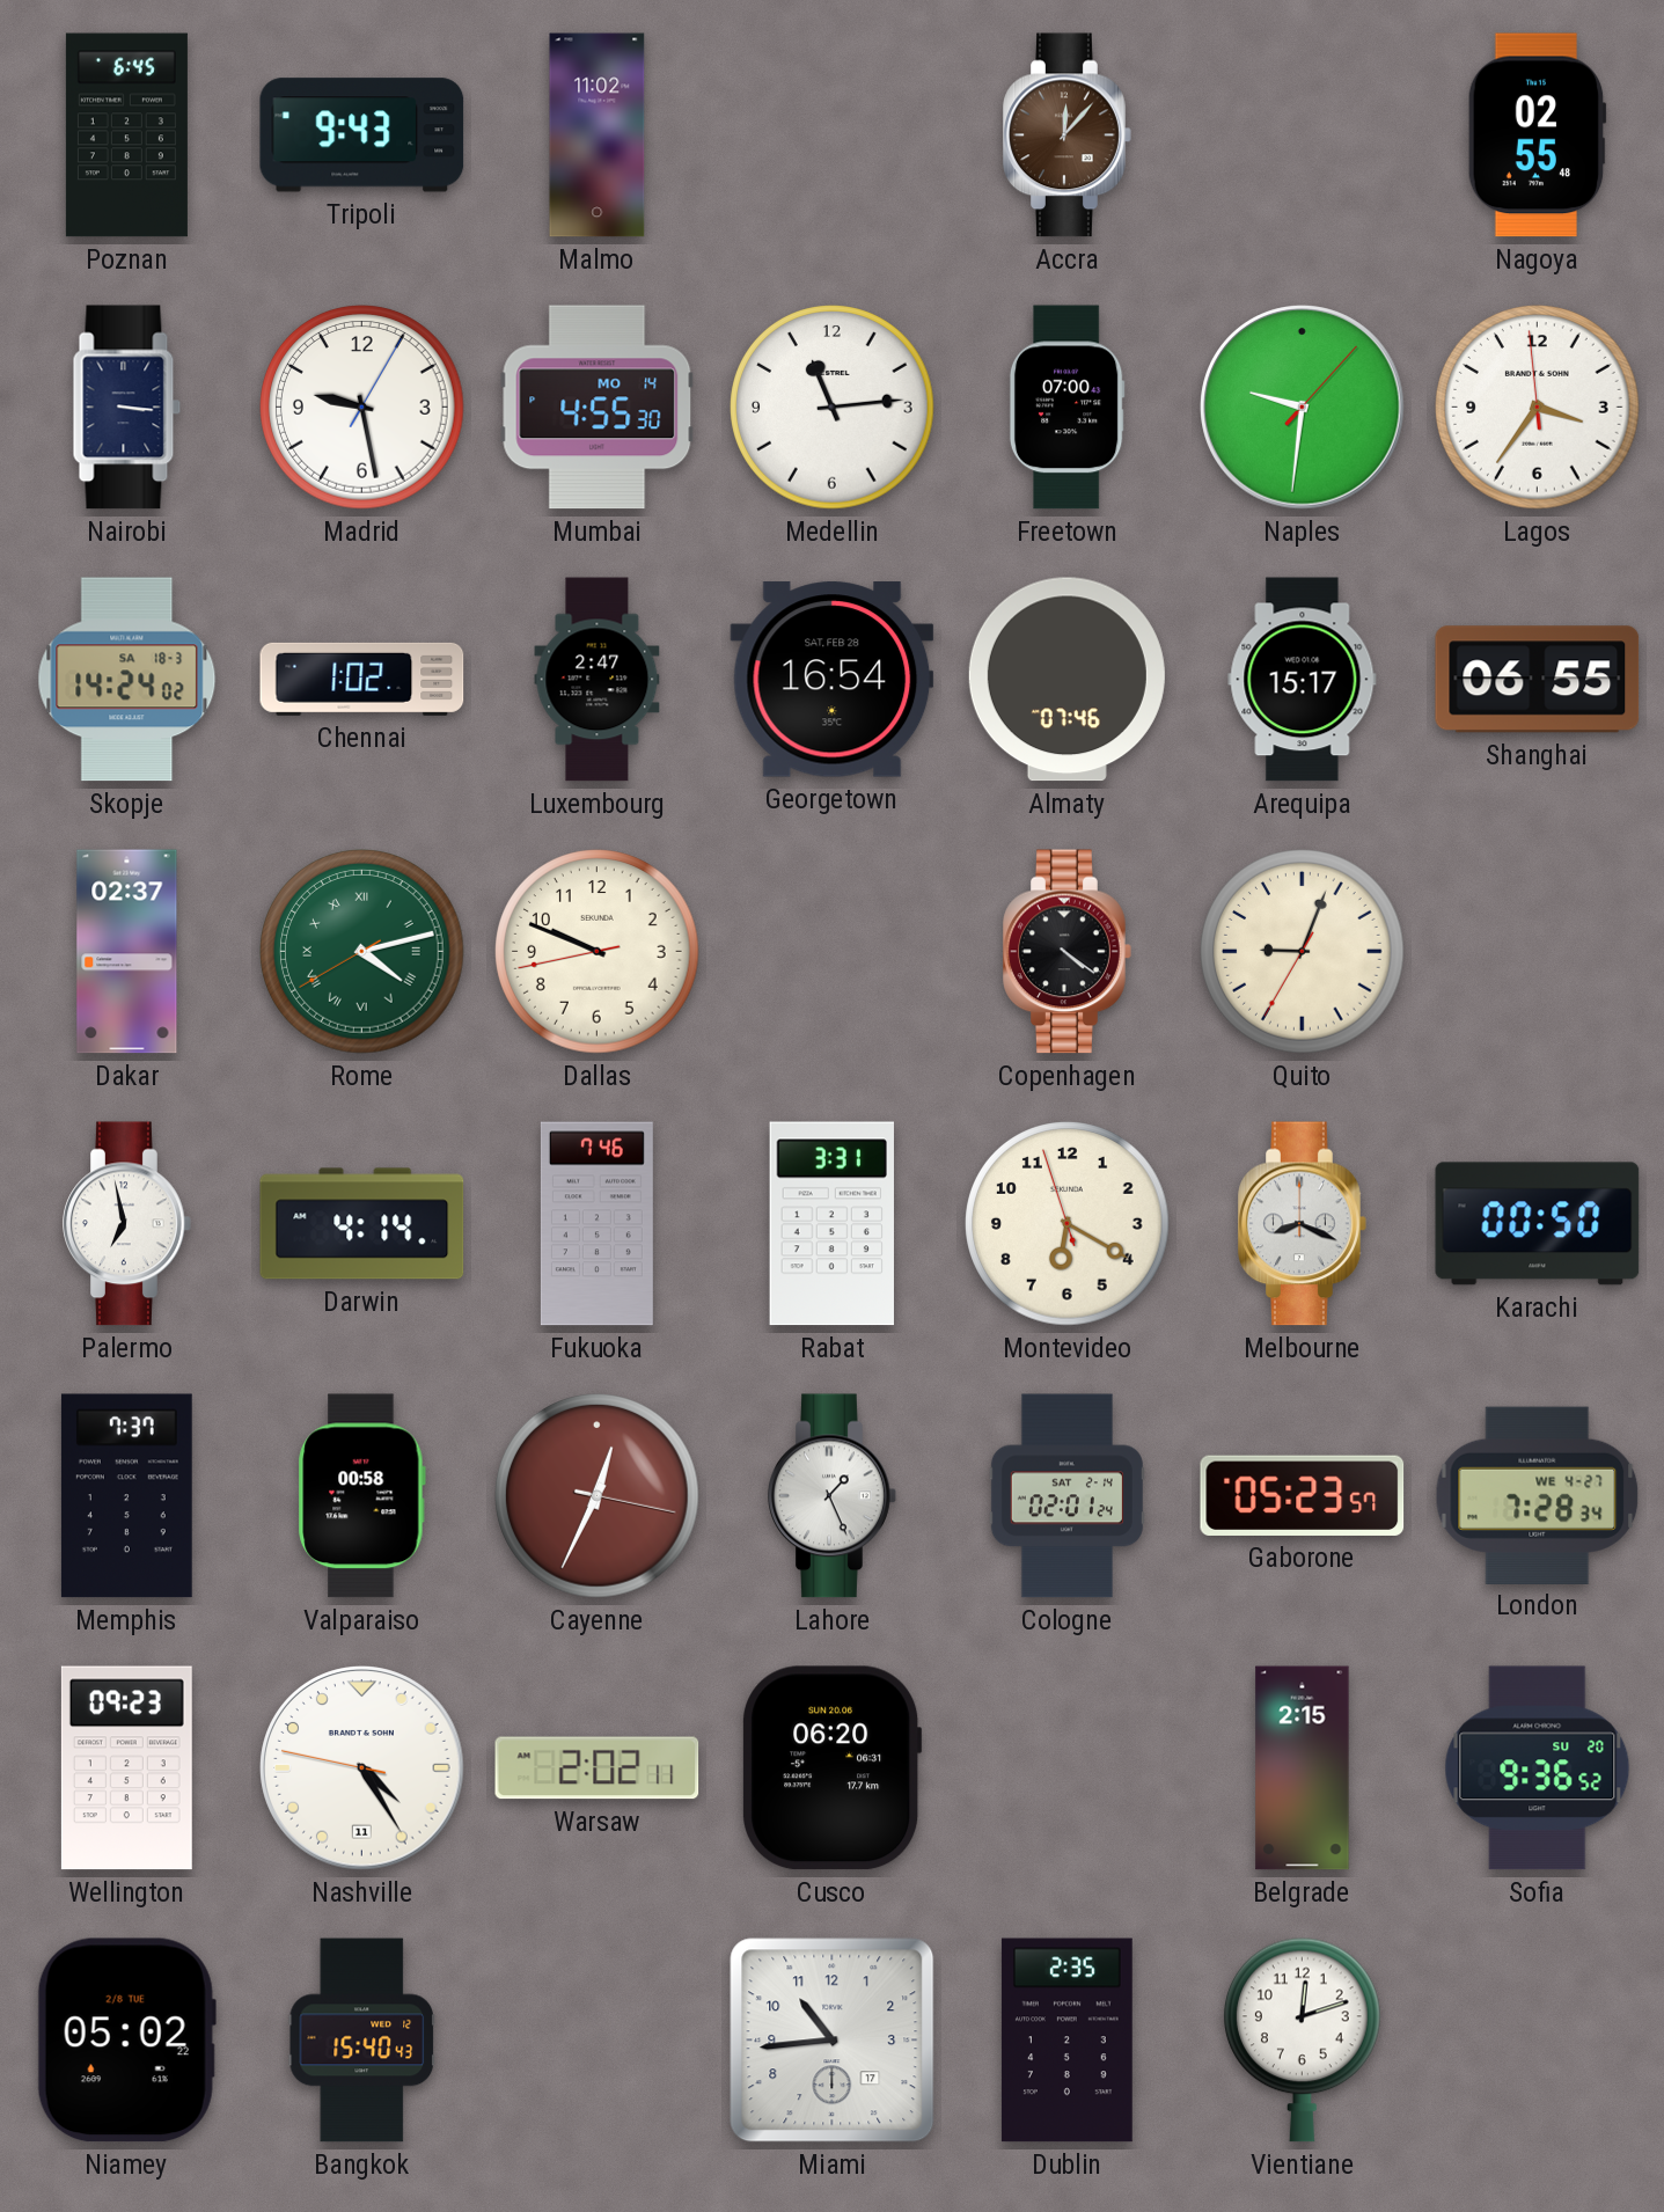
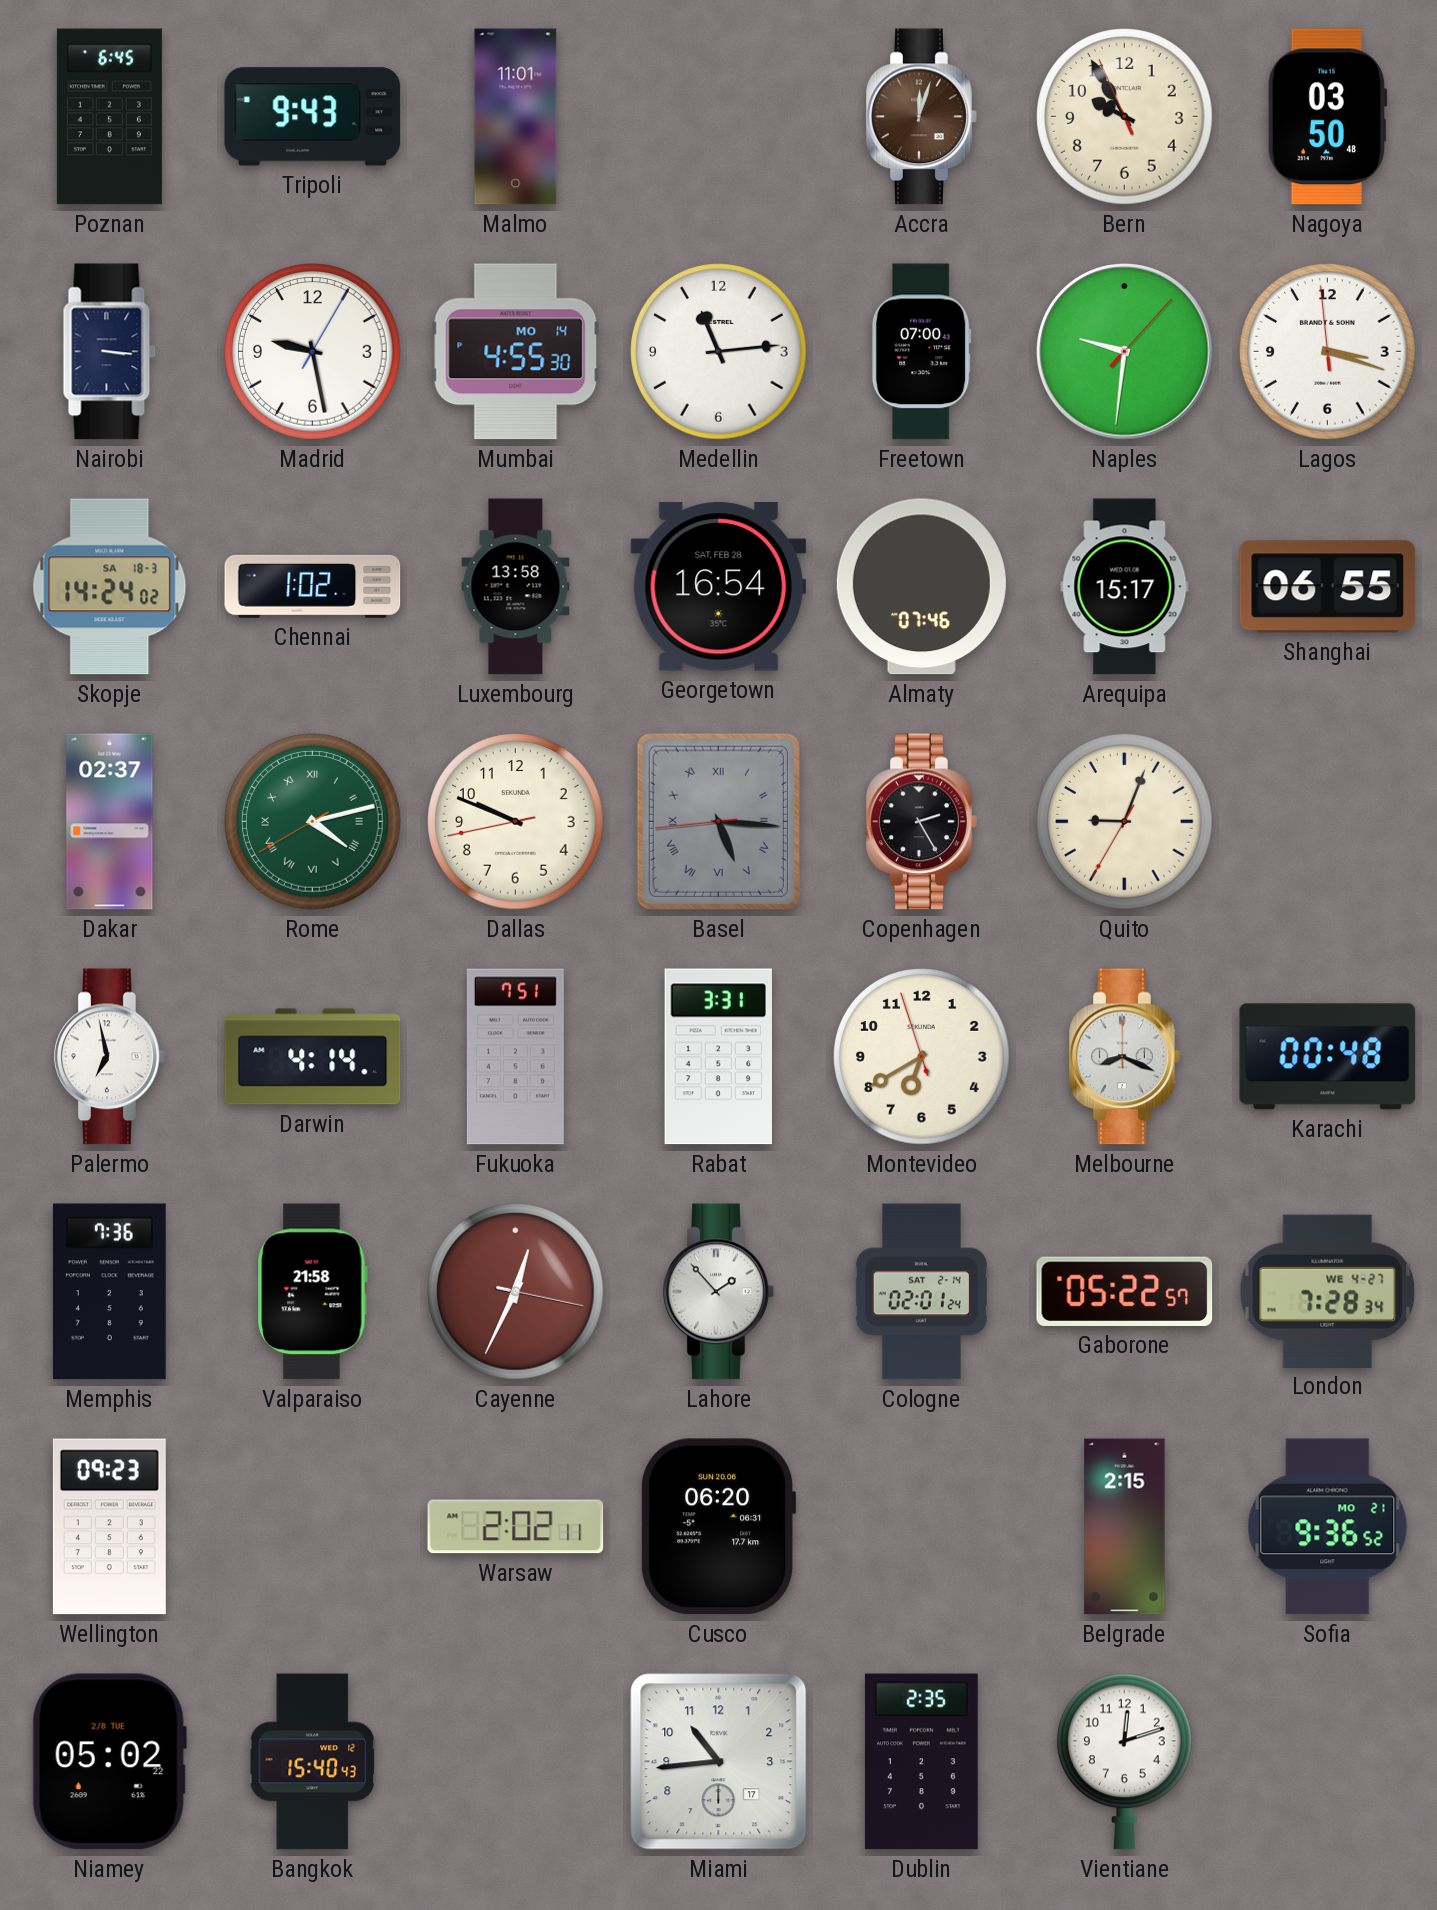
Malmo: 11:02 -> 11:01 (516, 117)
Accra: 12:07 -> 12:03 (922, 117)
Bern: none -> 9:54 (1125, 117)
Nagoya: 02:55 -> 03:50 (1327, 117)
Lagos: 3:35 -> 3:17 (1328, 352)
Luxembourg: 2:47 -> 13:58 (516, 587)
Basel: none -> 5:15 (718, 821)
Copenhagen: 4:21 -> 2:25 (922, 822)
Fukuoka: 7:46 -> 7:51 (515, 1057)
Montevideo: 6:19 -> 6:39 (922, 1057)
Karachi: 00:50 -> 00:48 (1328, 1057)
Memphis: 7:37 -> 7:36 (109, 1292)
Valparaiso: 00:58 -> 21:58 (312, 1292)
Lahore: 1:26 -> 1:53 (719, 1292)
Gaborone: 05:23 -> 05:22 (1125, 1291)
Nashville: 4:24 -> none (362, 1768)
Sofia date: SU 20 -> MO 21 (1328, 1527)
